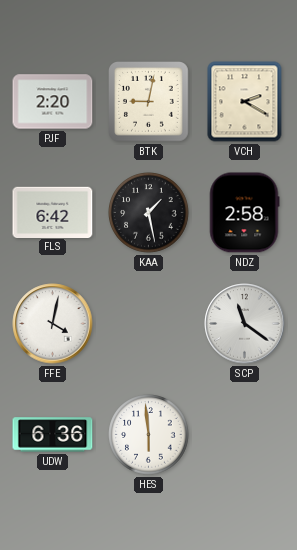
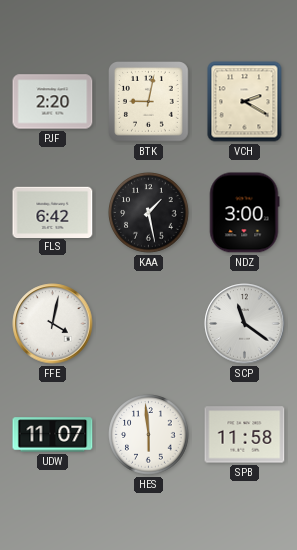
NDZ: 2:58 -> 3:00 (244, 213)
UDW: 6:36 -> 11:07 (53, 435)
SPB: none -> 11:58 (245, 435)
